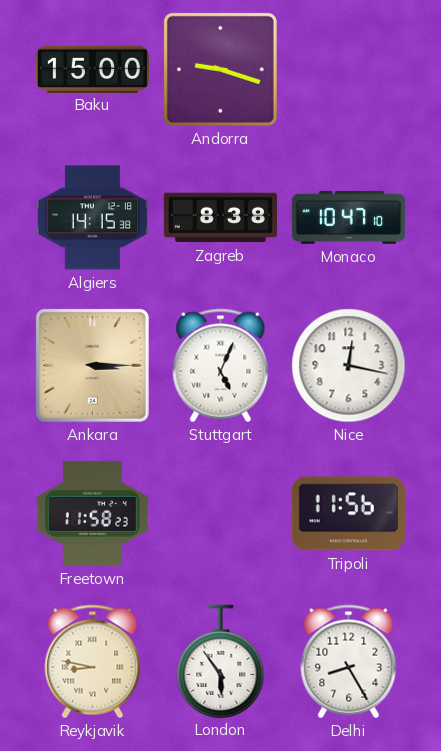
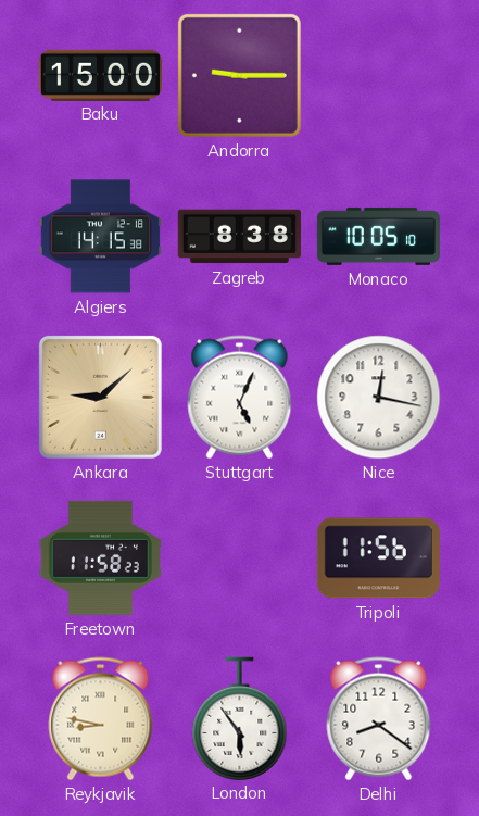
Andorra: 9:18 -> 9:15 (239, 75)
Monaco: 10:47 -> 10:05 (378, 236)
Ankara: 3:15 -> 9:08 (100, 397)
Delhi: 8:25 -> 8:21 (379, 719)
